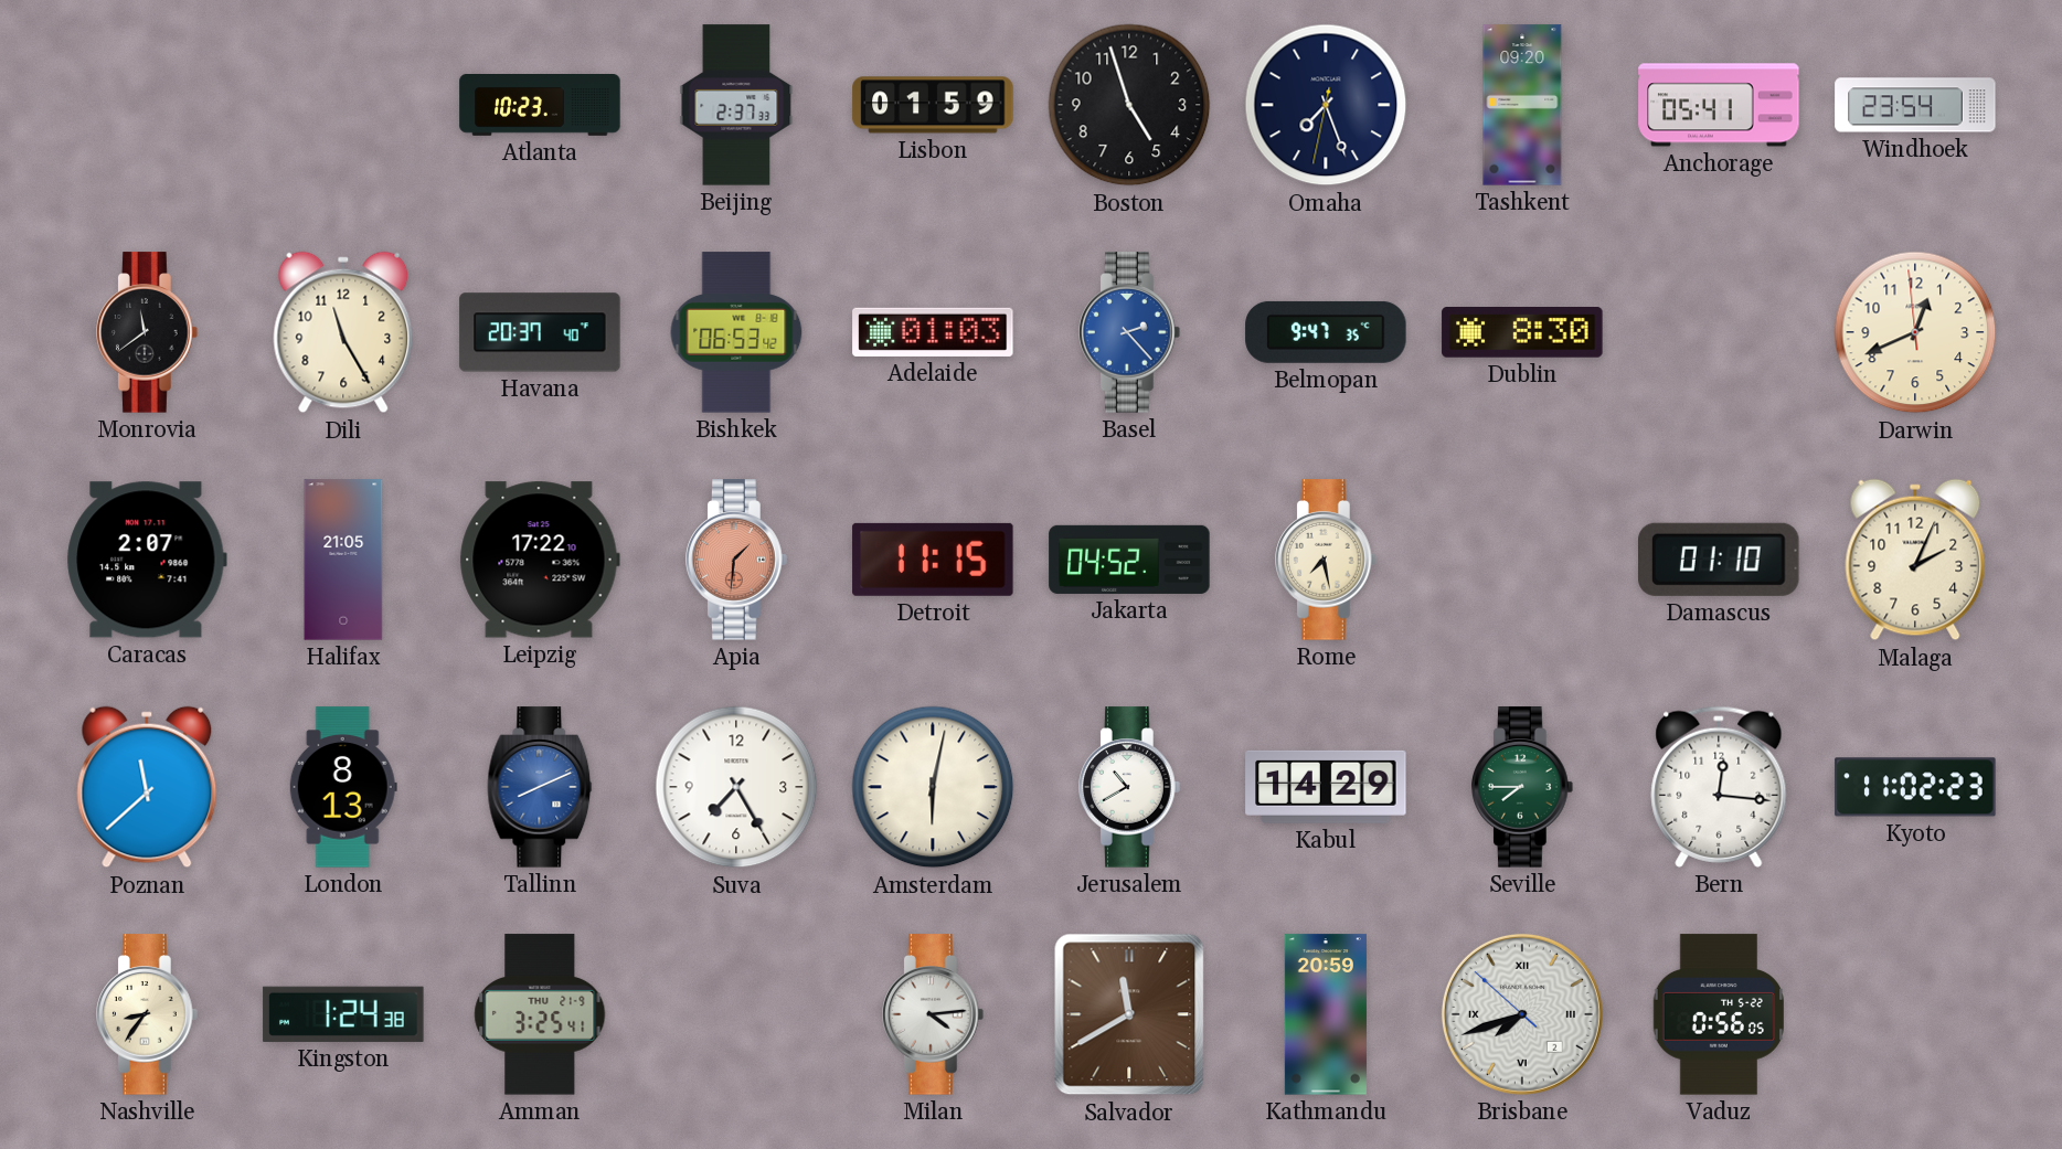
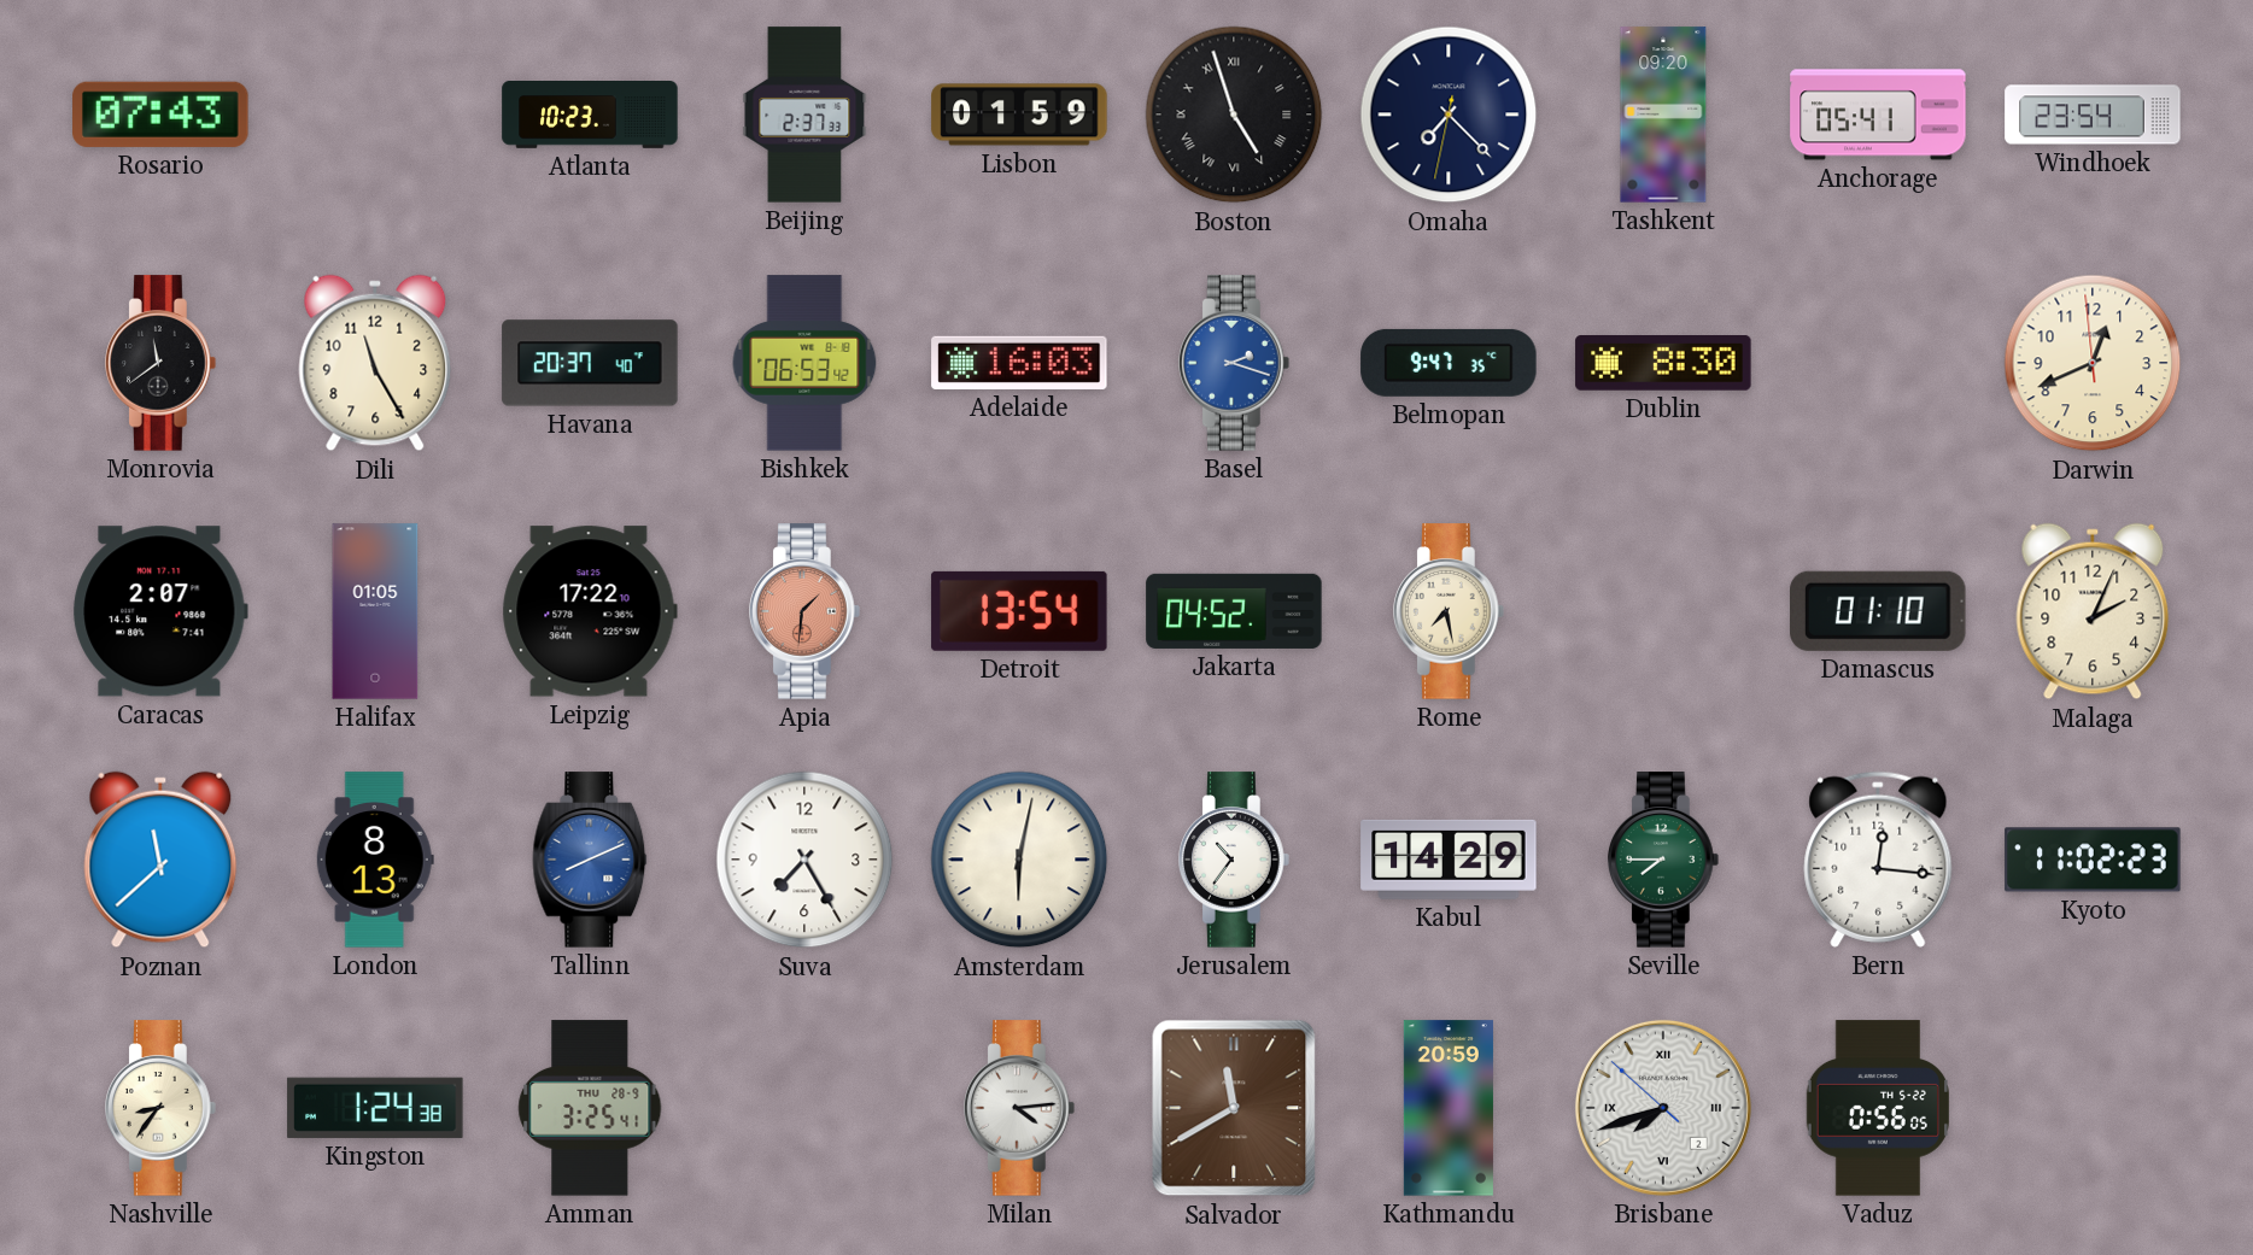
Rosario: none -> 07:43 (160, 115)
Boston numerals: Arabic -> Roman (1234, 115)
Omaha: 7:26 -> 7:22 (1449, 115)
Adelaide: 01:03 -> 16:03 (1019, 363)
Basel: 2:23 -> 2:18 (1234, 363)
Halifax: 21:05 -> 01:05 (375, 611)
Detroit: 11:15 -> 13:54 (1019, 611)
Jerusalem: 10:40 -> 10:36 (1234, 860)
Amman date: THU 21-9 -> THU 28-9 (590, 1108)
